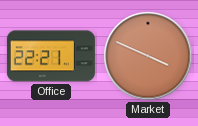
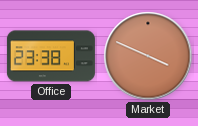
Office: 22:21 -> 23:38 (51, 56)
